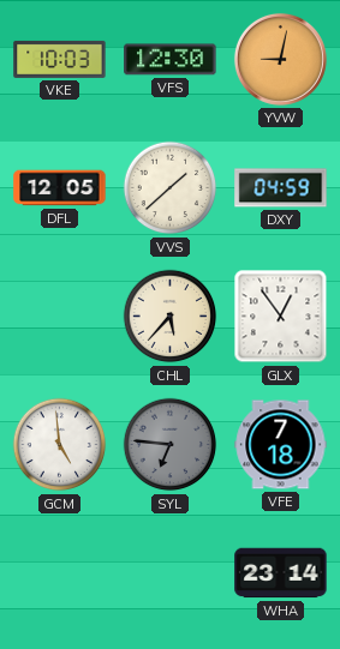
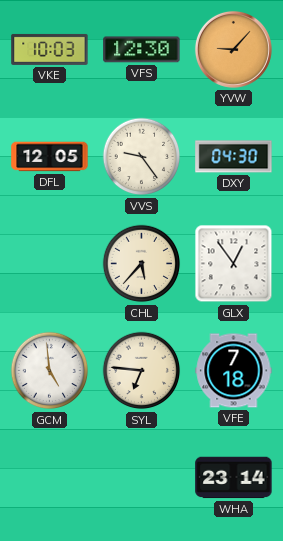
YVW: 9:02 -> 9:07 (233, 49)
VVS: 1:38 -> 9:24 (142, 157)
DXY: 04:59 -> 04:30 (234, 157)
SYL dial: grey -> cream (142, 371)
